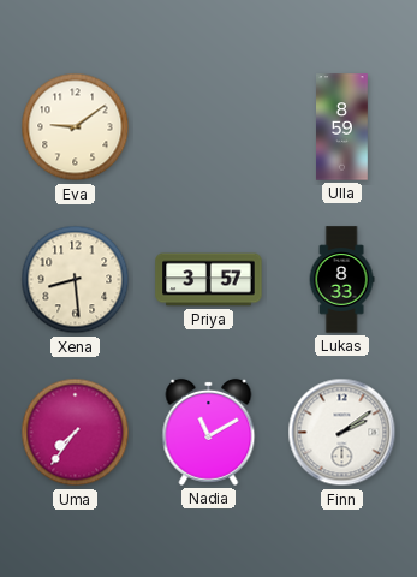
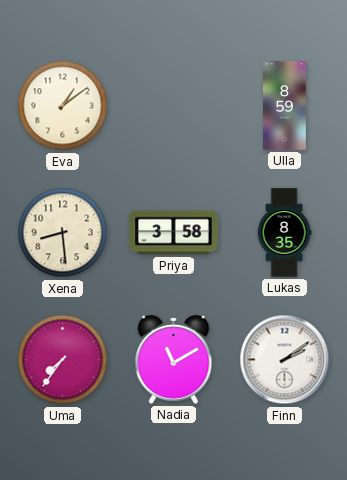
Eva: 9:09 -> 1:09 (63, 106)
Priya: 3:57 -> 3:58 (174, 233)
Lukas: 8:33 -> 8:35 (284, 233)
